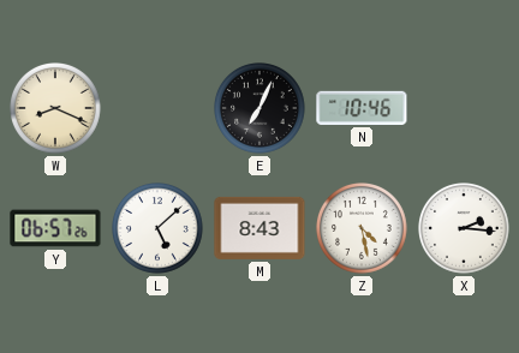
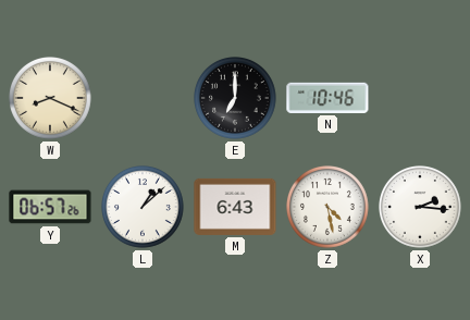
E: 7:04 -> 7:00 (236, 99)
L: 5:08 -> 1:08 (144, 208)
M: 8:43 -> 6:43 (235, 207)
